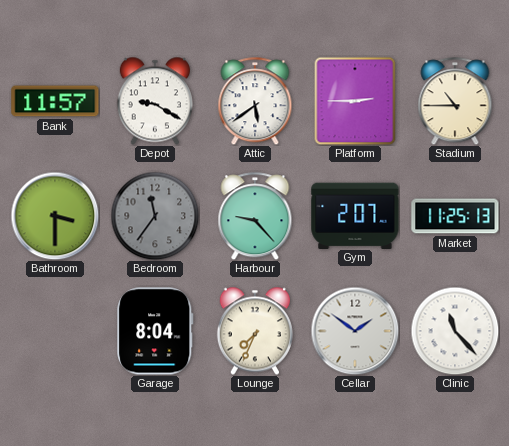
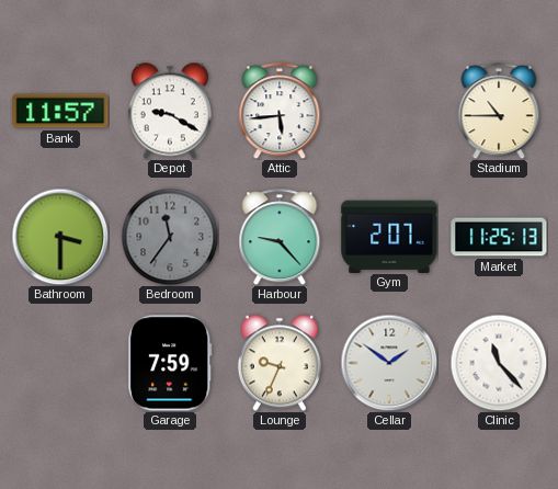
Attic: 5:39 -> 5:44 (280, 111)
Platform: 2:45 -> none (355, 101)
Garage: 8:04 -> 7:59 (170, 363)
Lounge: 7:34 -> 9:34 (280, 363)
